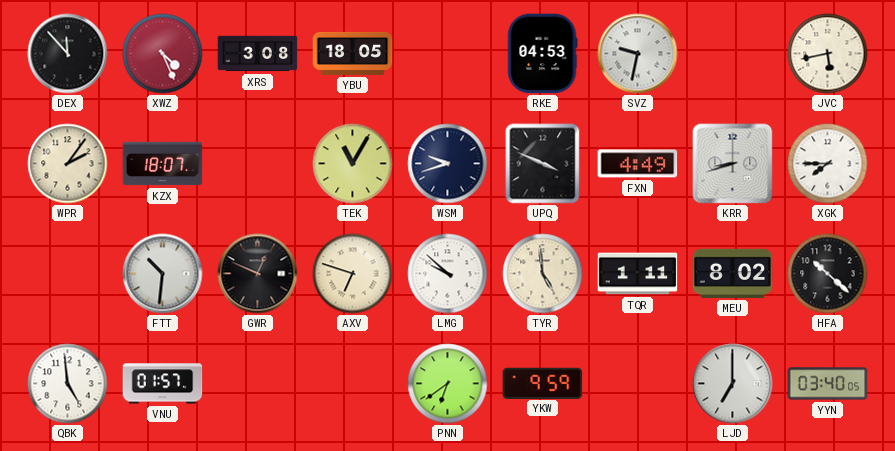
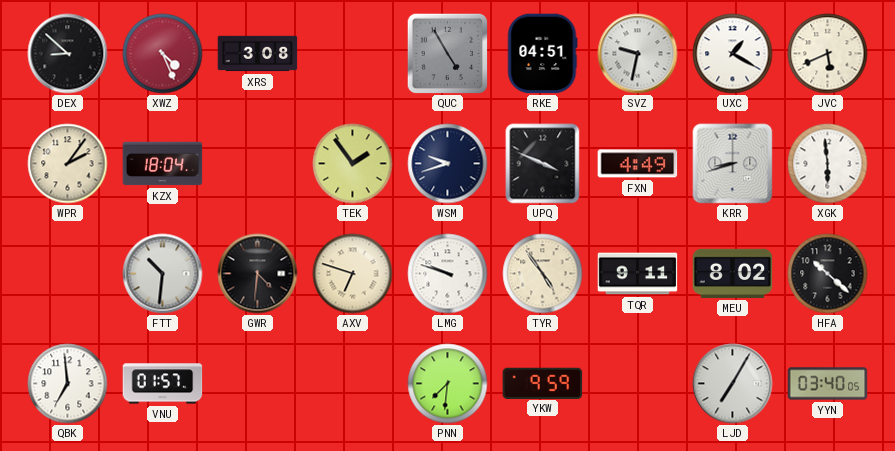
DEX: 11:53 -> 8:52 (68, 54)
YBU: 18:05 -> none (353, 53)
QUC: none -> 4:55 (447, 53)
RKE: 04:53 -> 04:51 (542, 54)
UXC: none -> 1:20 (733, 54)
JVC: 5:43 -> 5:41 (828, 54)
KZX: 18:07 -> 18:04 (163, 164)
TEK: 11:05 -> 1:54 (353, 164)
XGK: 7:45 -> 5:59 (828, 164)
GWR: 12:49 -> 4:31 (258, 274)
LMG: 9:52 -> 9:48 (448, 274)
TYR: 4:59 -> 4:54 (543, 274)
TQR: 1:11 -> 9:11 (638, 274)
QBK: 4:59 -> 6:59 (68, 384)
PNN: 6:39 -> 7:31 (448, 384)
LJD: 7:00 -> 7:05 (733, 384)
